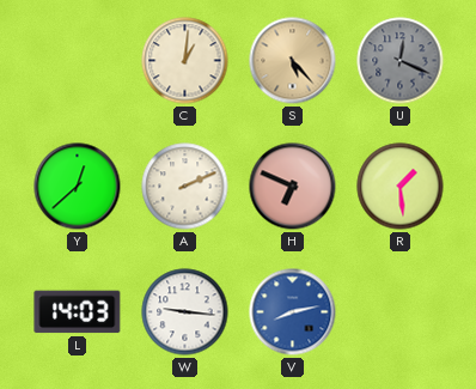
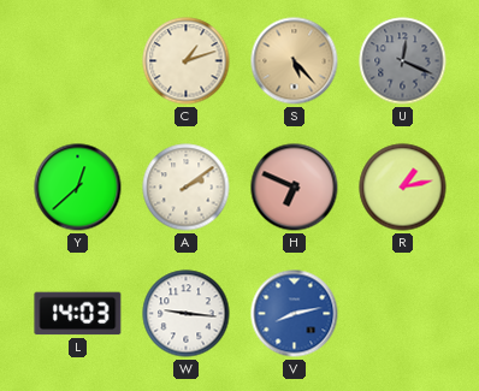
C: 1:01 -> 1:12 (187, 61)
A: 2:11 -> 2:09 (187, 188)
R: 1:29 -> 1:13 (403, 188)
